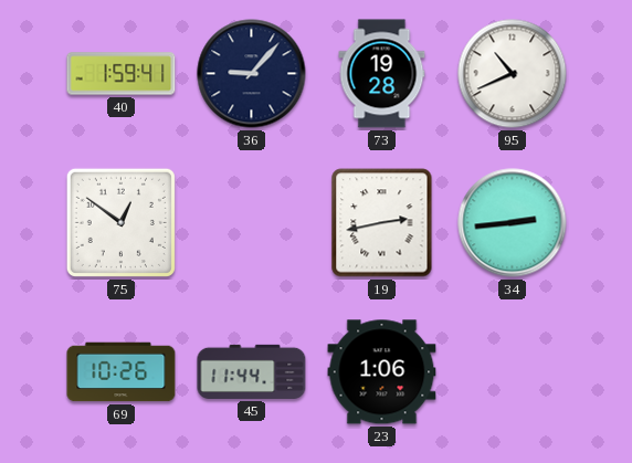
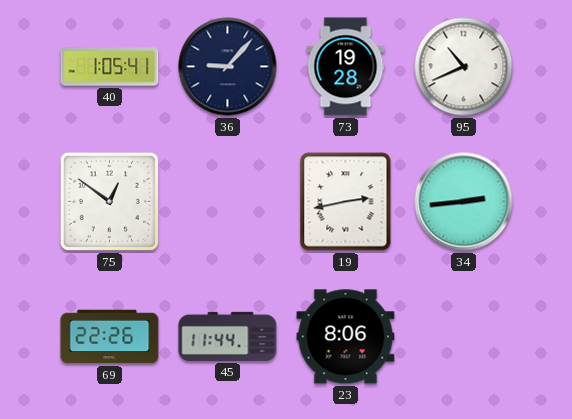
40: 1:59 -> 1:05 (110, 67)
69: 10:26 -> 22:26 (110, 337)
23: 1:06 -> 8:06 (346, 337)
